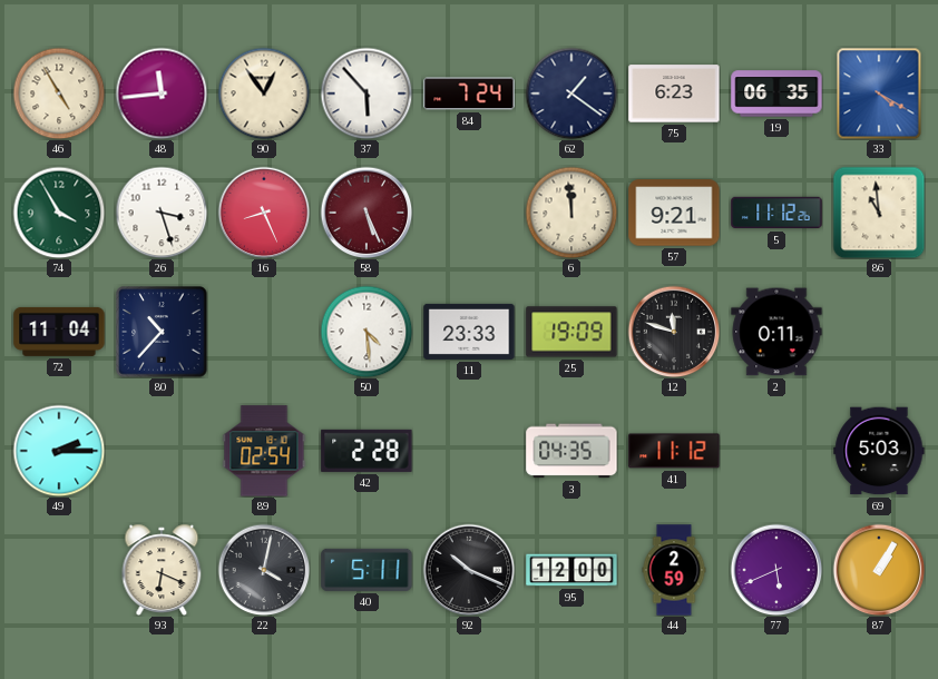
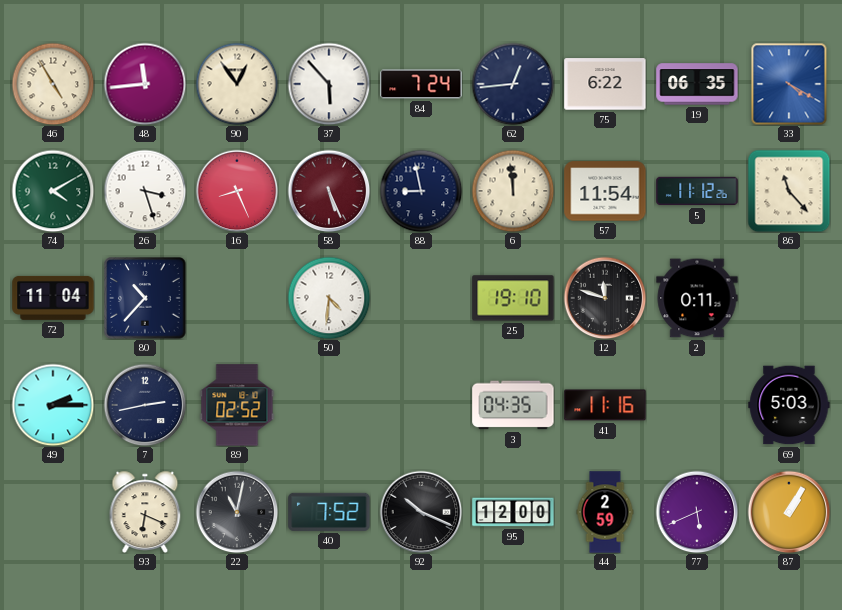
62: 1:21 -> 12:44 (513, 84)
75: 6:23 -> 6:22 (605, 84)
74: 3:55 -> 4:10 (53, 191)
88: none -> 8:58 (421, 191)
57: 9:21 -> 11:54 (605, 191)
86: 10:59 -> 11:23 (789, 191)
50: 4:29 -> 4:31 (329, 298)
11: 23:33 -> none (469, 332)
25: 19:09 -> 19:10 (513, 298)
7: none -> 2:43 (145, 405)
89: 02:54 -> 02:52 (237, 405)
42: 2:28 -> none (367, 451)
41: 11:12 -> 11:16 (605, 405)
22: 4:02 -> 11:02 (237, 512)
40: 5:11 -> 7:52 (329, 512)
